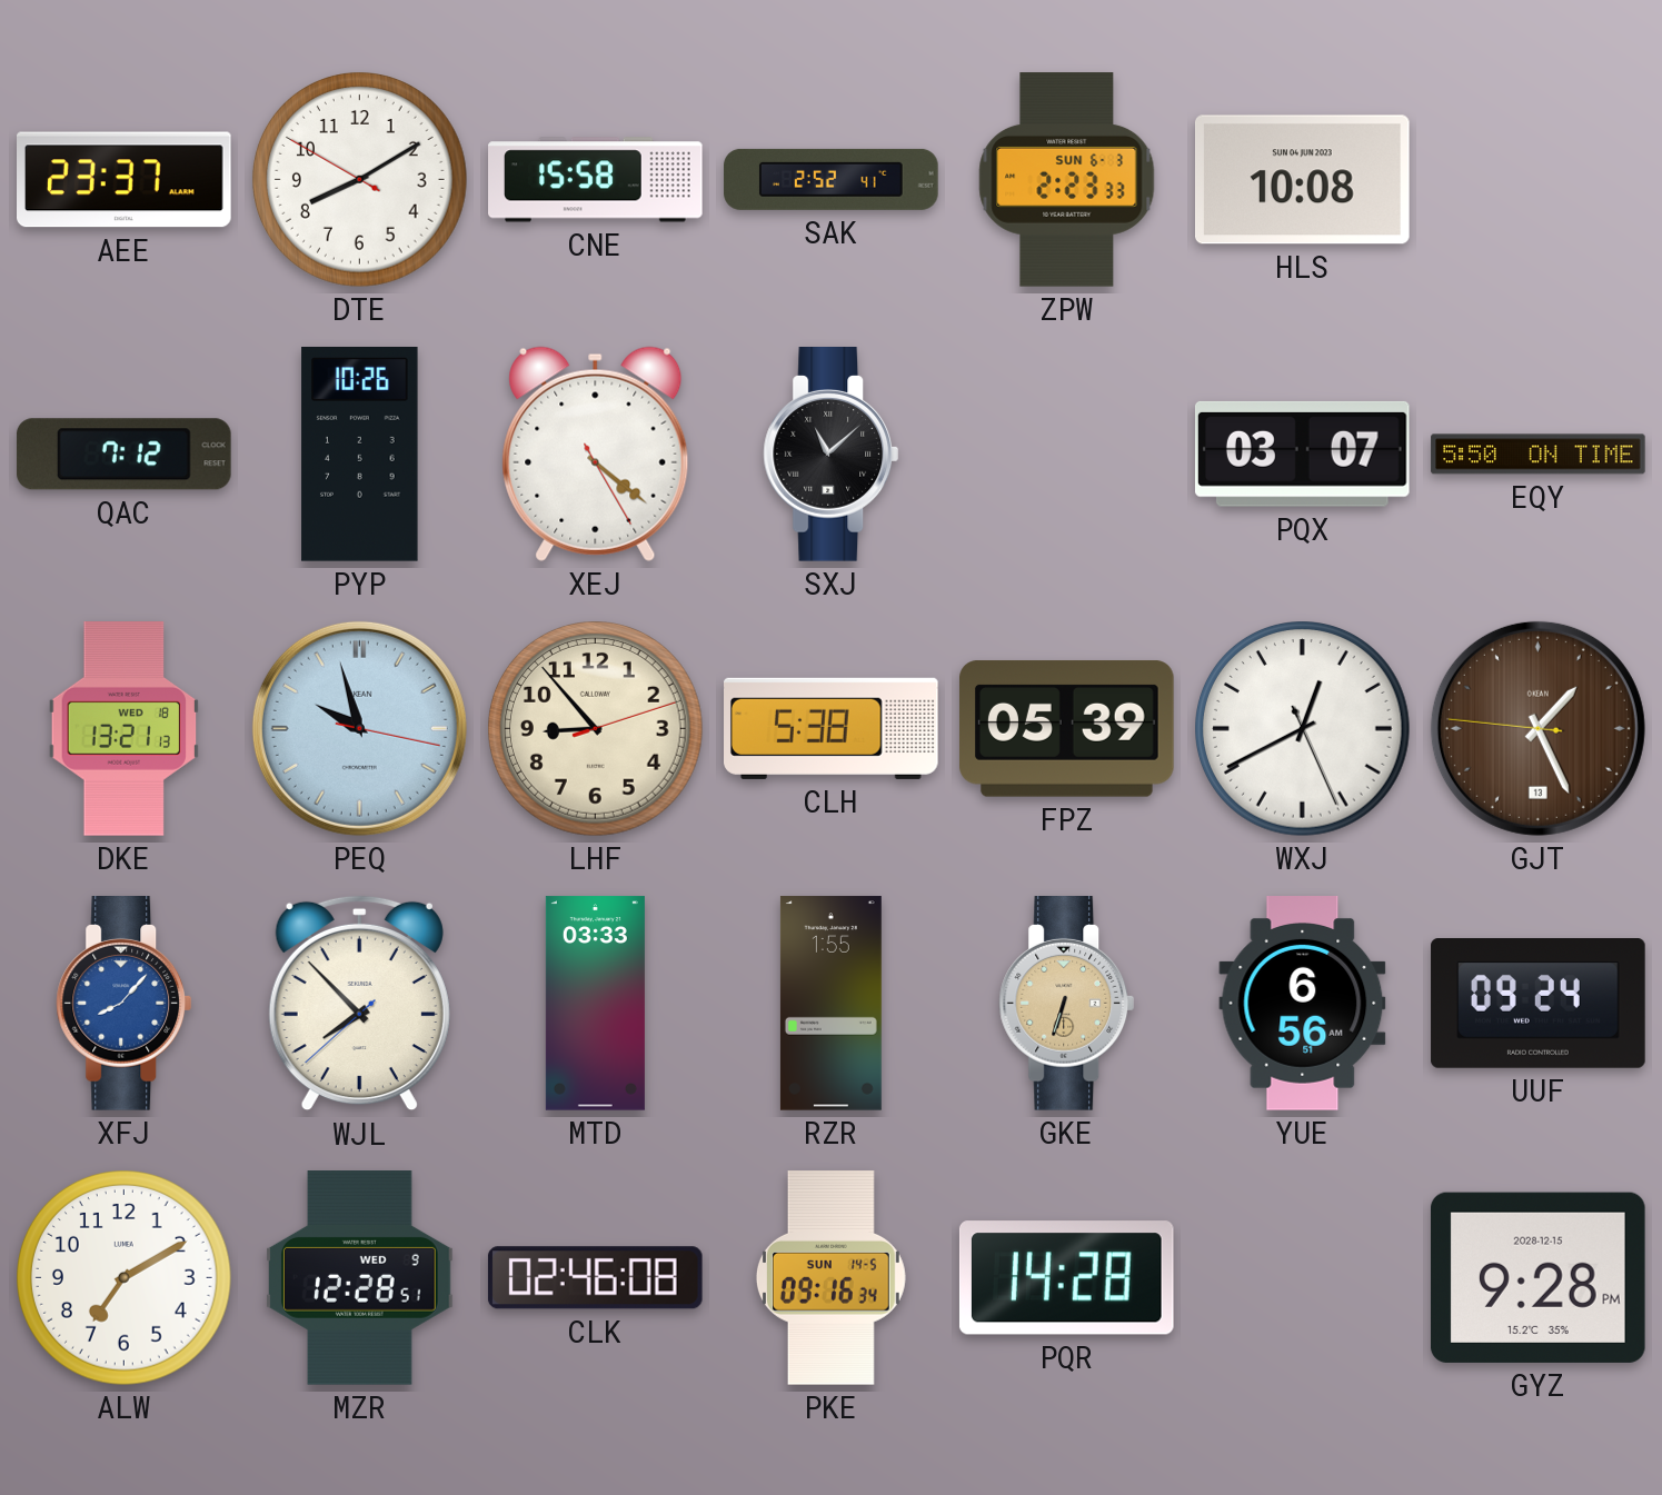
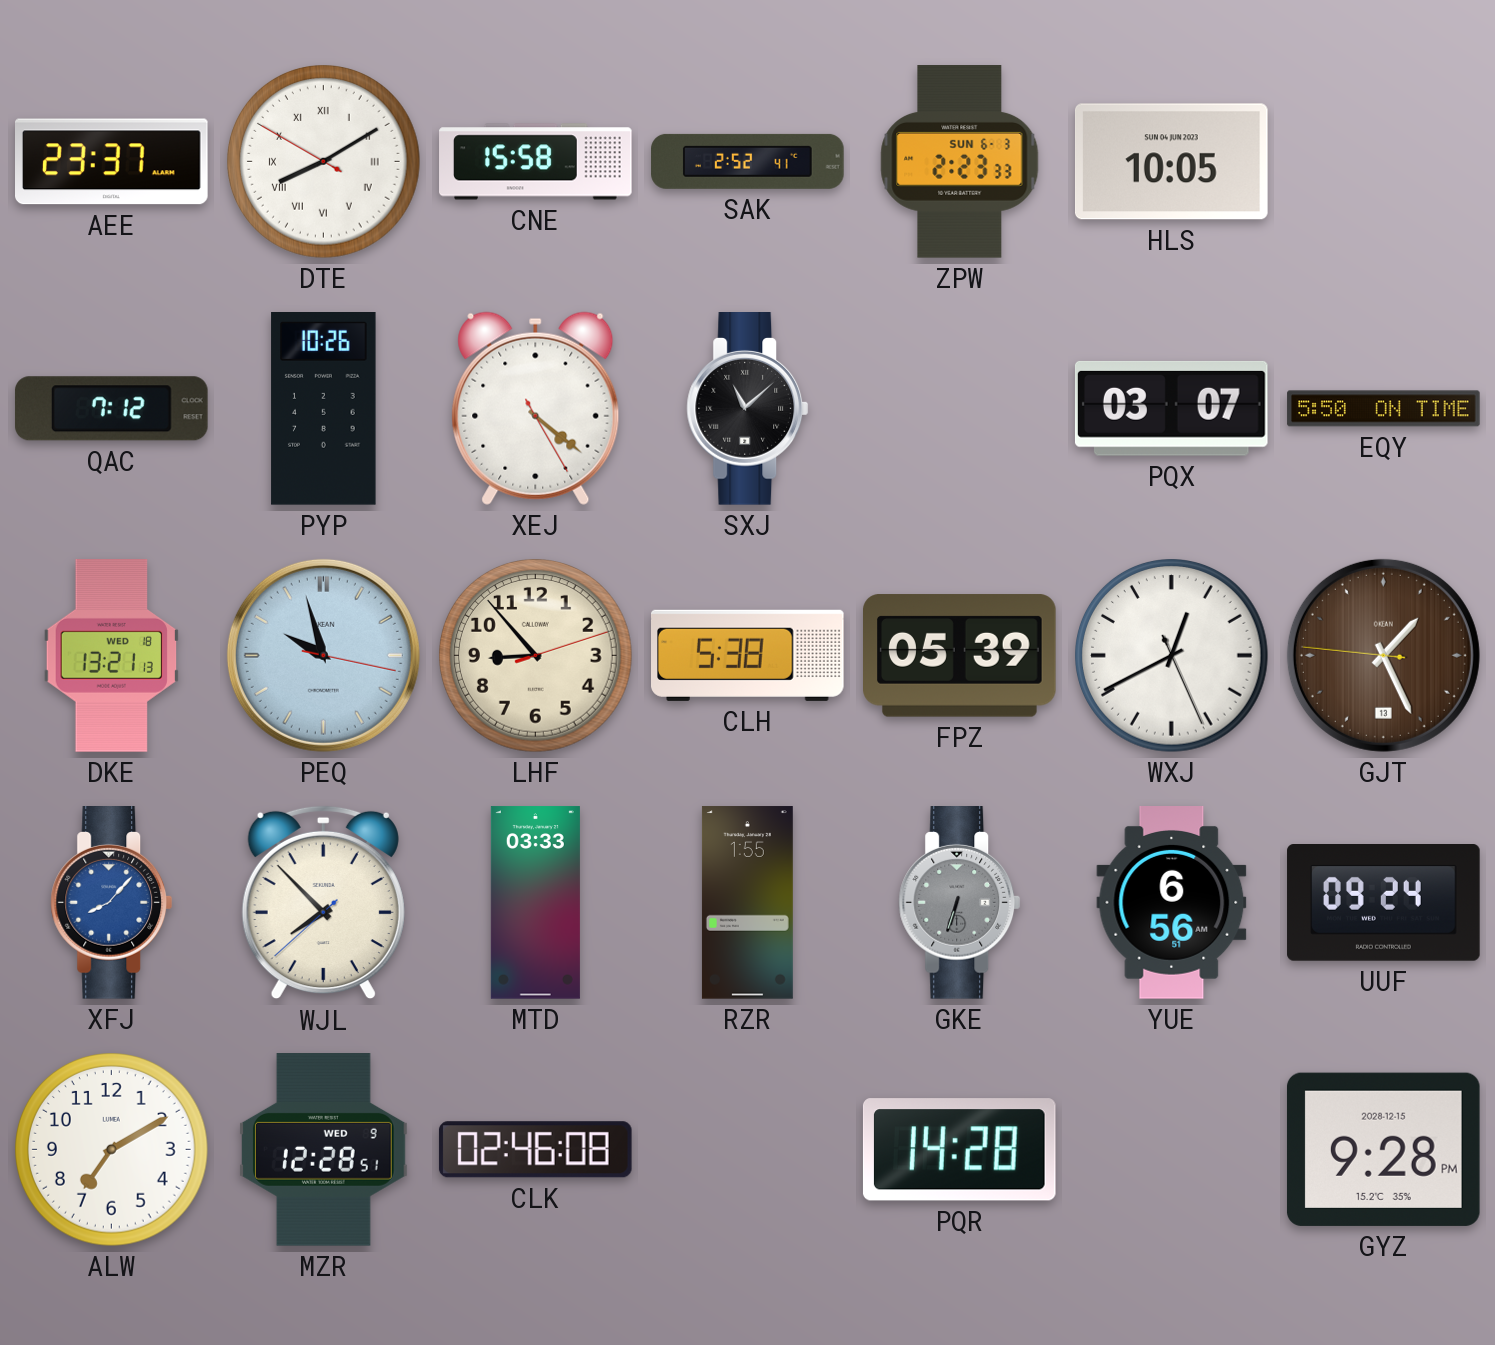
DTE numerals: Arabic -> Roman (324, 162)
HLS: 10:08 -> 10:05 (1172, 162)
GKE dial: champagne -> grey (960, 903)
PKE: 09:16 -> none (830, 1278)
